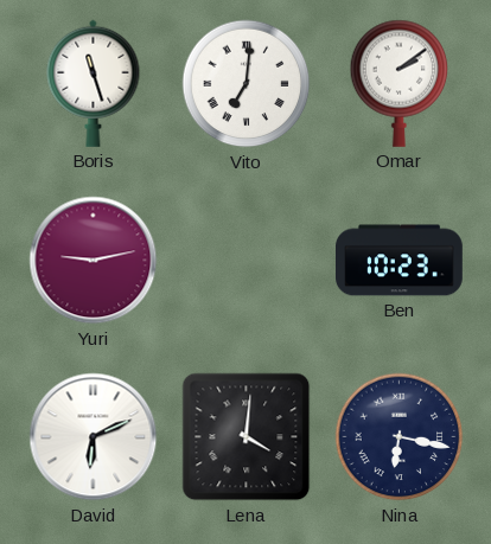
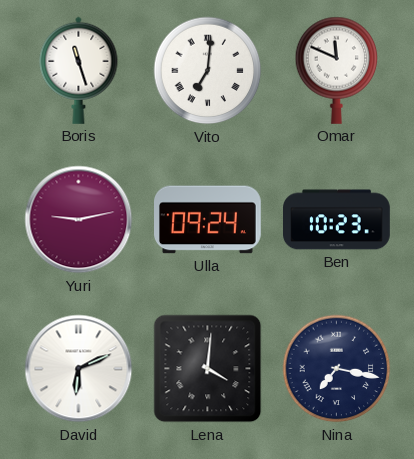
Omar: 2:09 -> 11:49 (337, 70)
Ulla: none -> 09:24 (208, 220)
Nina: 6:17 -> 7:17 (337, 369)
